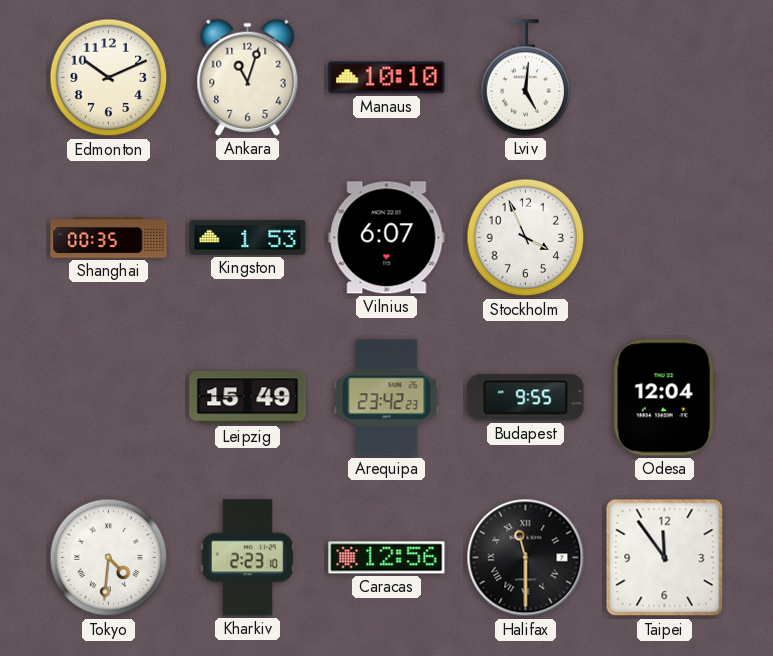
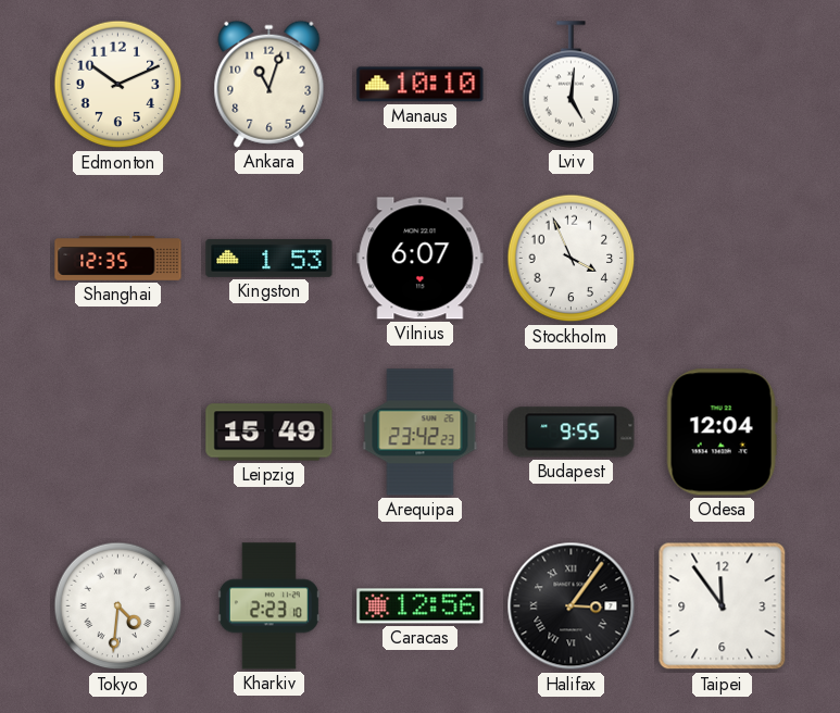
Shanghai: 00:35 -> 12:35 (118, 259)
Halifax: 11:30 -> 3:06 (572, 606)
